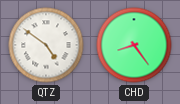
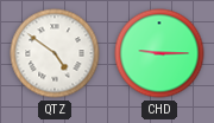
CHD: 8:24 -> 9:15 (159, 53)
